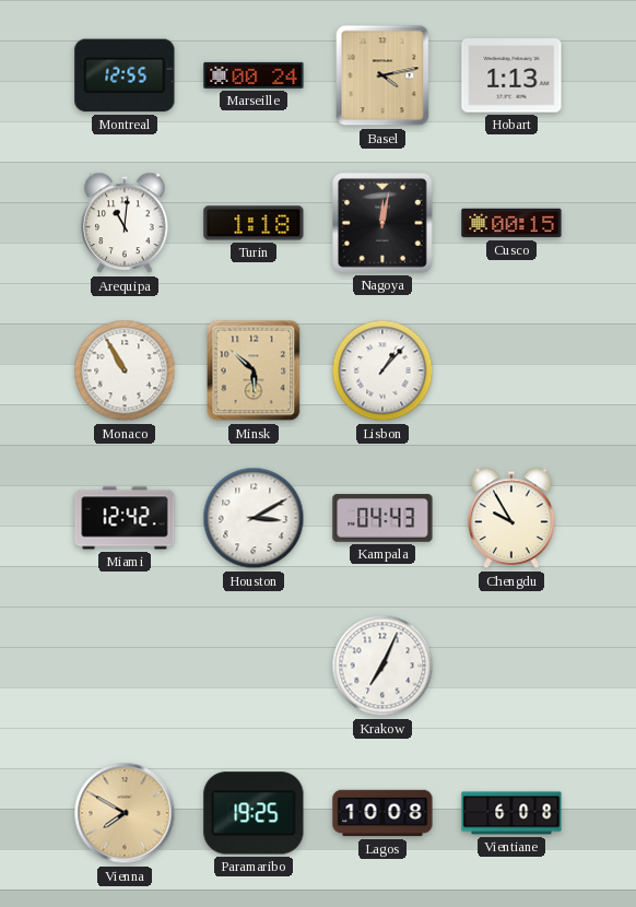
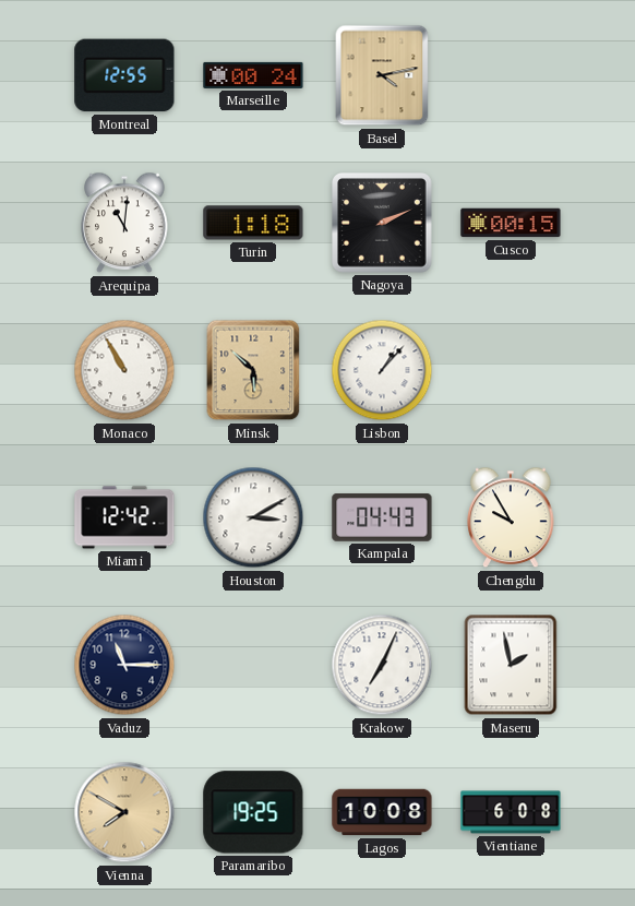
Hobart: 1:13 -> none (511, 75)
Nagoya: 12:02 -> 2:11 (382, 223)
Vaduz: none -> 11:15 (124, 665)
Maseru: none -> 1:58 (511, 665)
